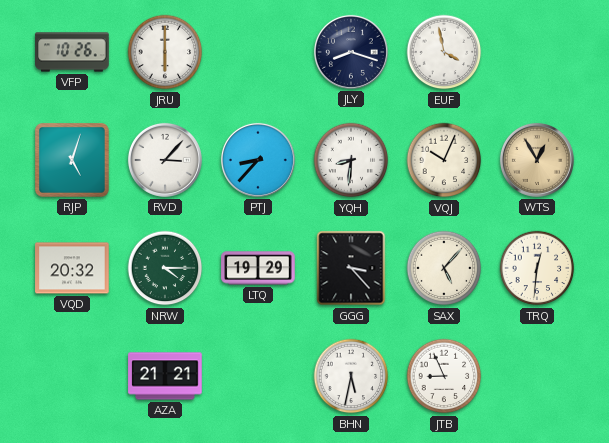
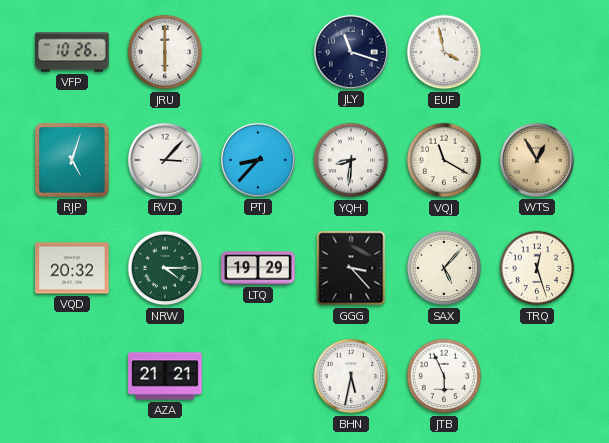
JLY: 8:18 -> 11:18 (351, 52)
VQJ: 10:04 -> 11:20 (444, 160)
TRQ: 12:31 -> 12:27 (537, 268)
JTB: 8:56 -> 5:56 (444, 376)
